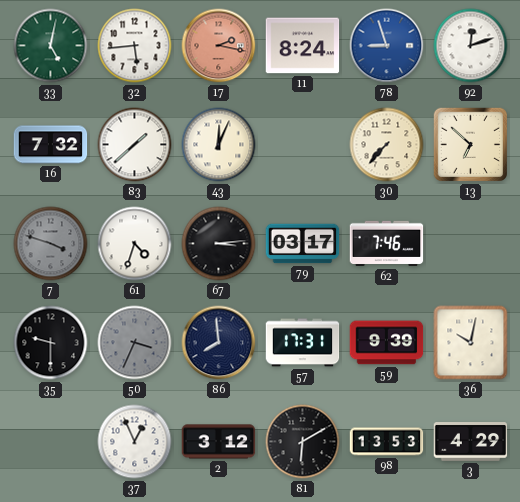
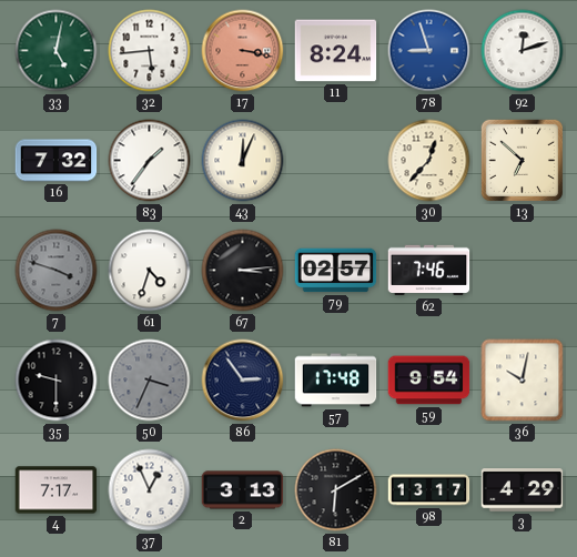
17: 2:17 -> 3:17 (243, 51)
83: 1:38 -> 1:36 (150, 161)
30: 7:37 -> 12:37 (429, 161)
79: 03:17 -> 02:57 (336, 271)
86: 7:59 -> 2:54 (243, 381)
57: 17:31 -> 17:48 (336, 381)
59: 9:39 -> 9:54 (429, 381)
4: none -> 7:17 (57, 490)
2: 3:12 -> 3:13 (243, 490)
98: 13:53 -> 13:17 (429, 490)
